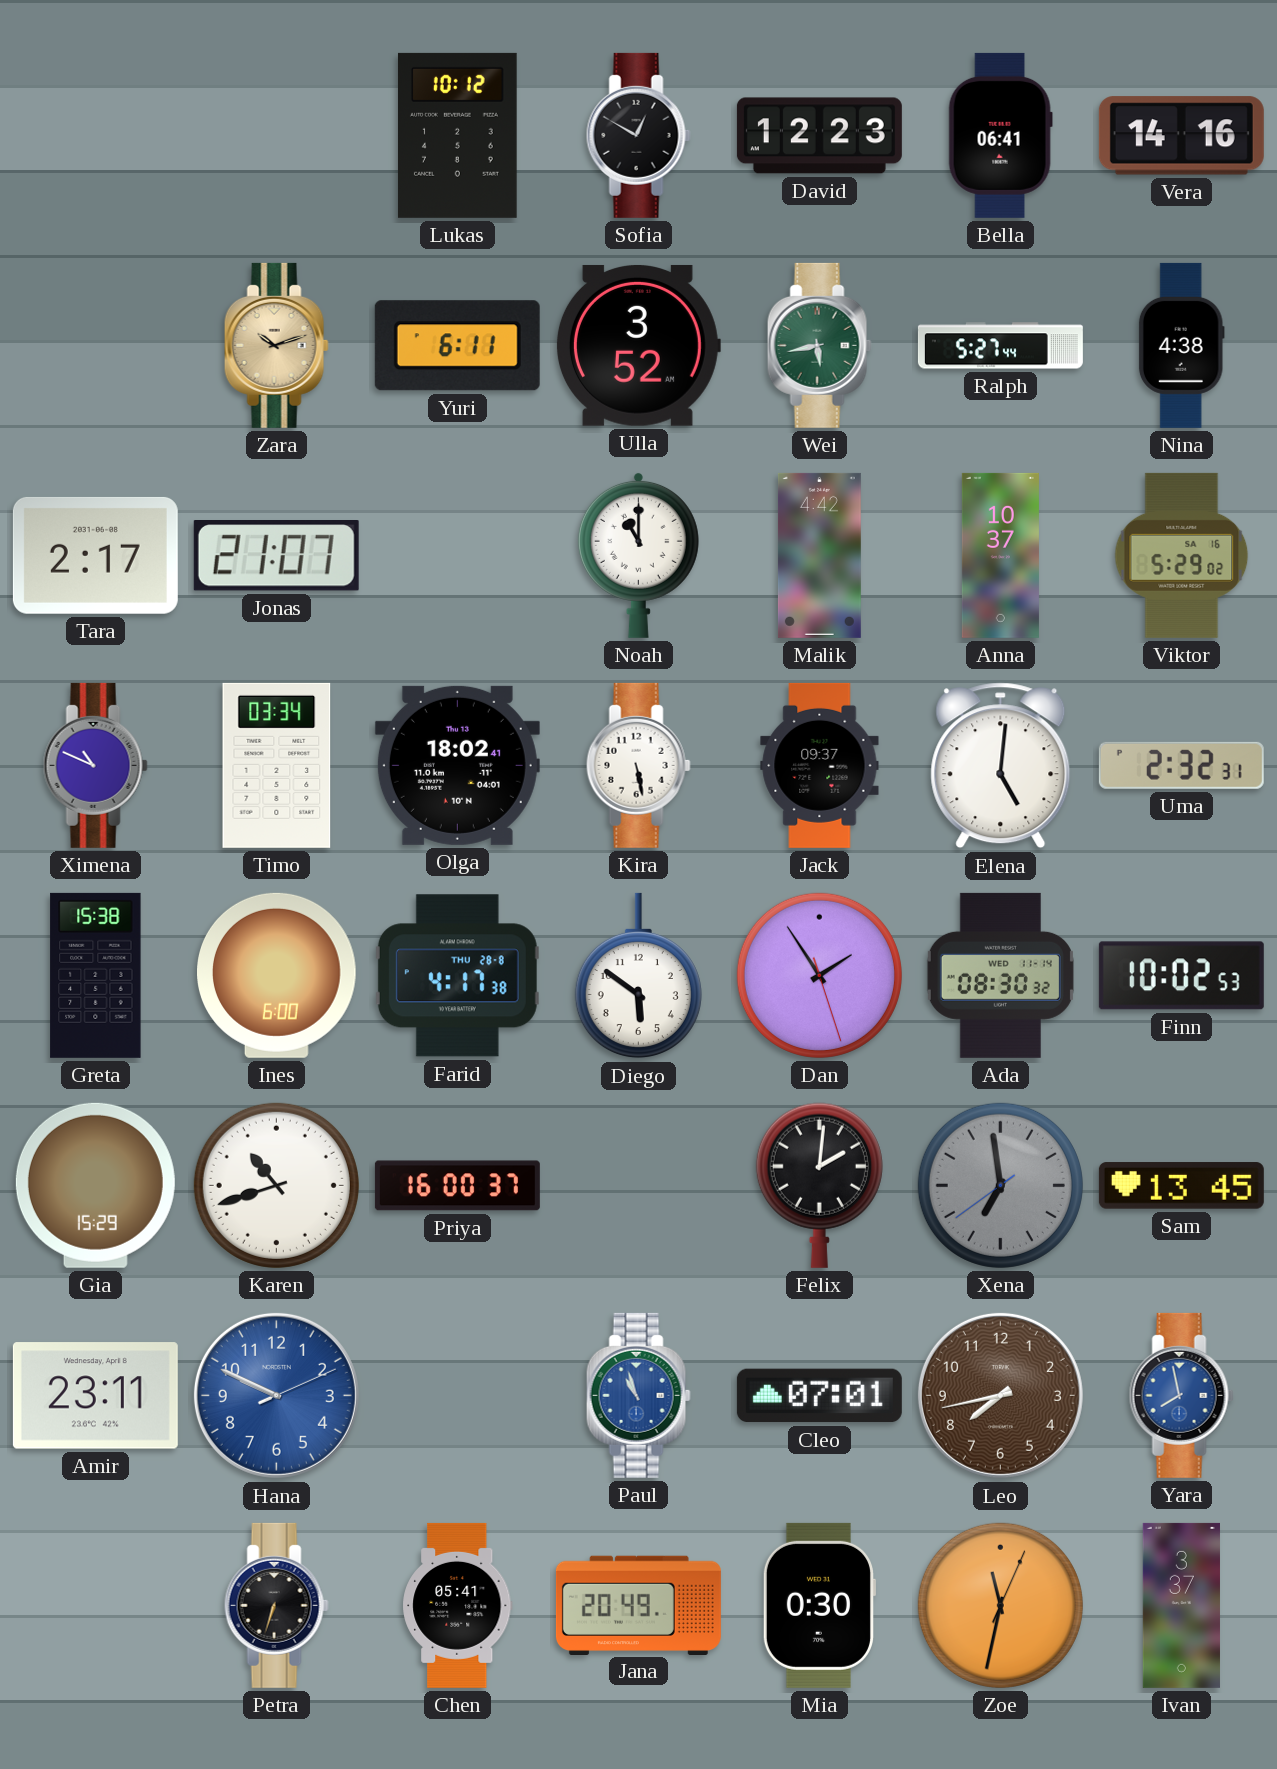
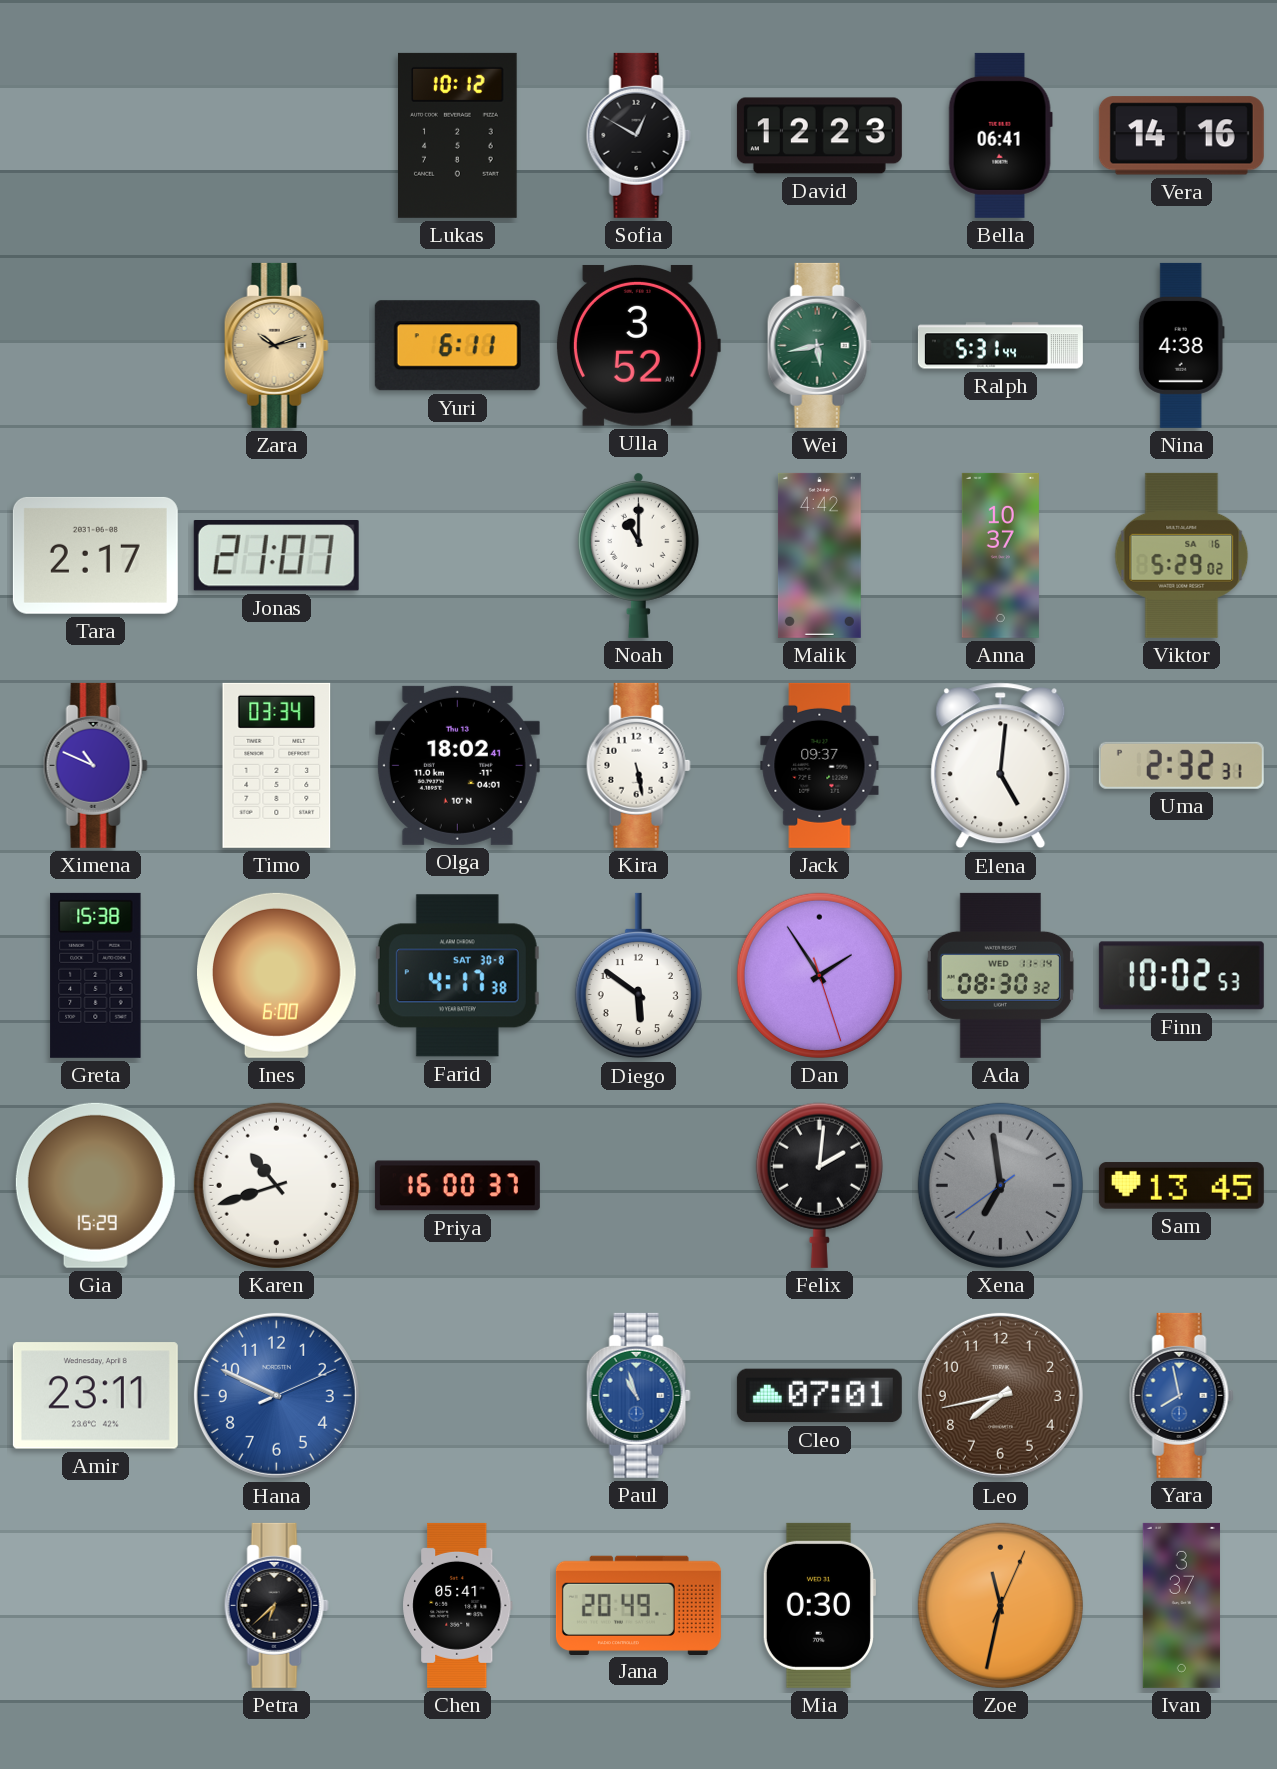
Ralph: 5:27 -> 5:31 (1000, 346)
Farid date: THU 28-8 -> SAT 30-8 (457, 976)
Petra: 6:33 -> 6:38 (276, 1605)
